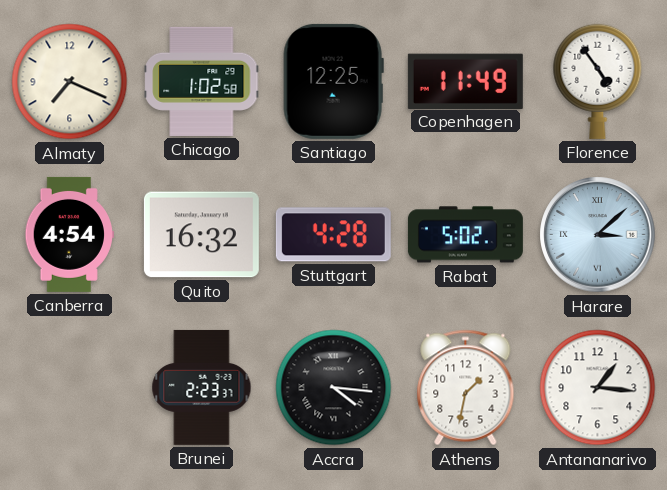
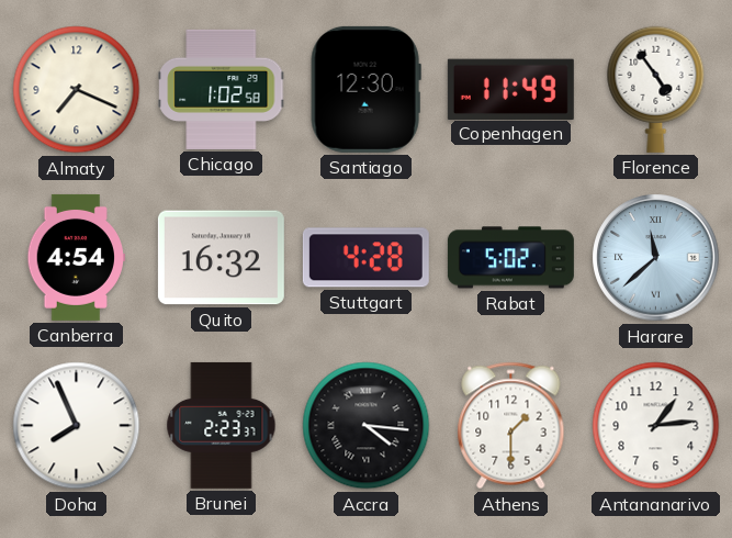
Santiago: 12:25 -> 12:30 (365, 89)
Harare: 3:08 -> 11:38 (656, 258)
Doha: none -> 7:56 (77, 426)
Athens: 1:32 -> 1:30 (511, 426)
Antananarivo: 1:16 -> 1:14 (656, 426)
